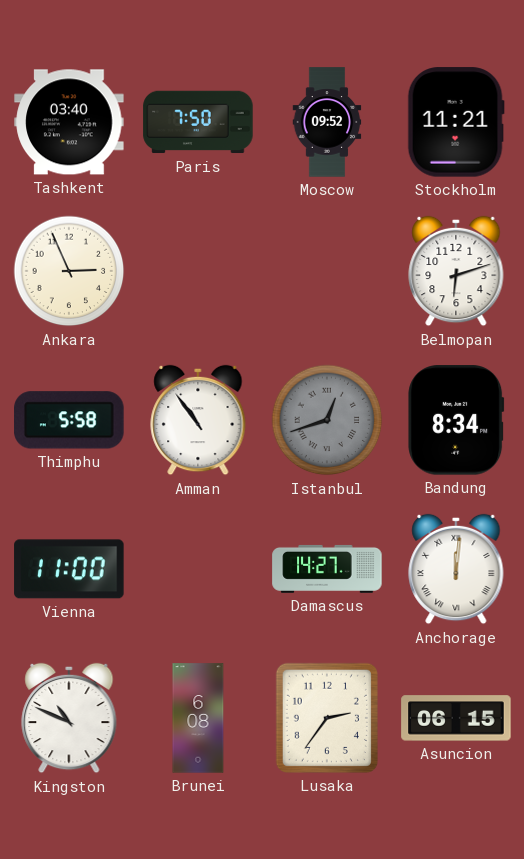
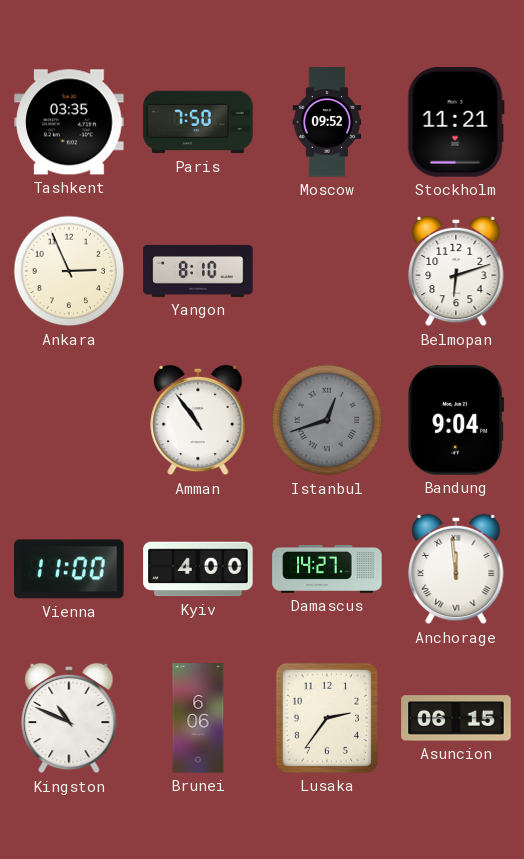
Tashkent: 03:40 -> 03:35 (69, 122)
Yangon: none -> 8:10 (198, 271)
Thimphu: 5:58 -> none (69, 420)
Bandung: 8:34 -> 9:04 (456, 420)
Kyiv: none -> 4:00 (198, 569)
Anchorage: 12:01 -> 11:59 (456, 569)
Brunei: 6:08 -> 6:06 (198, 718)
